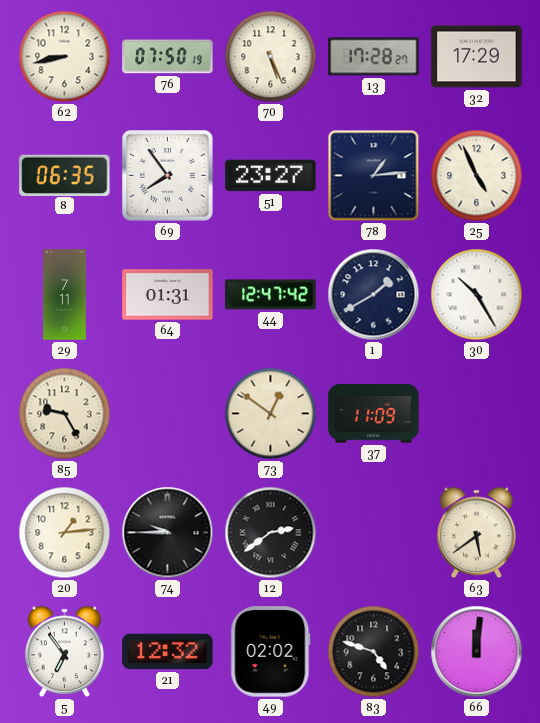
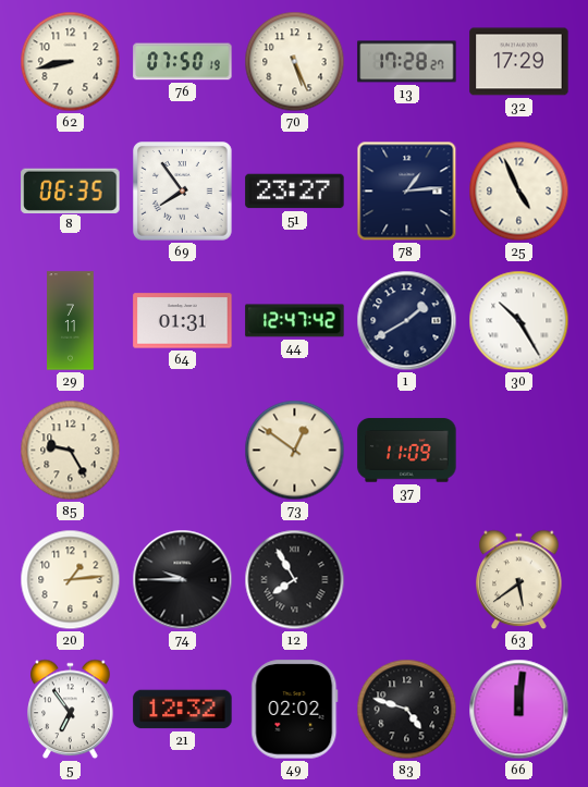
12: 2:39 -> 7:55 (295, 580)
